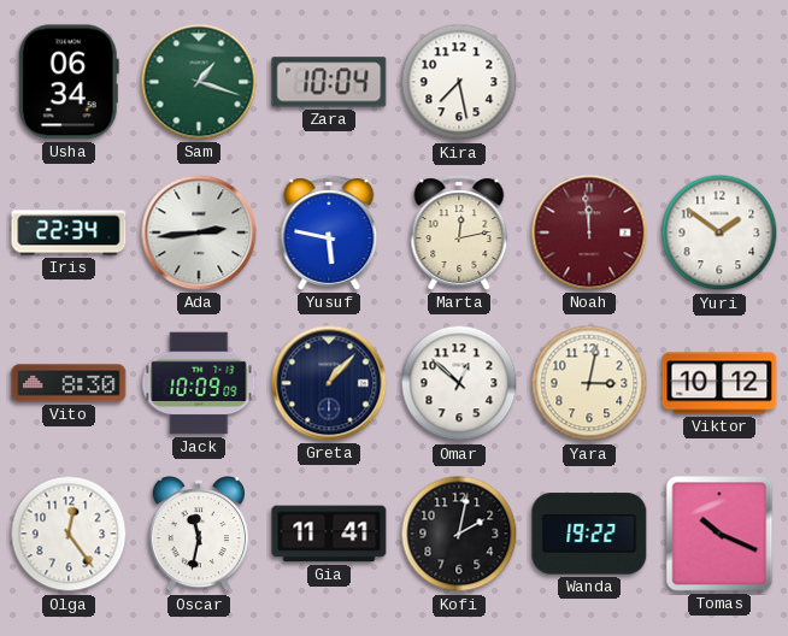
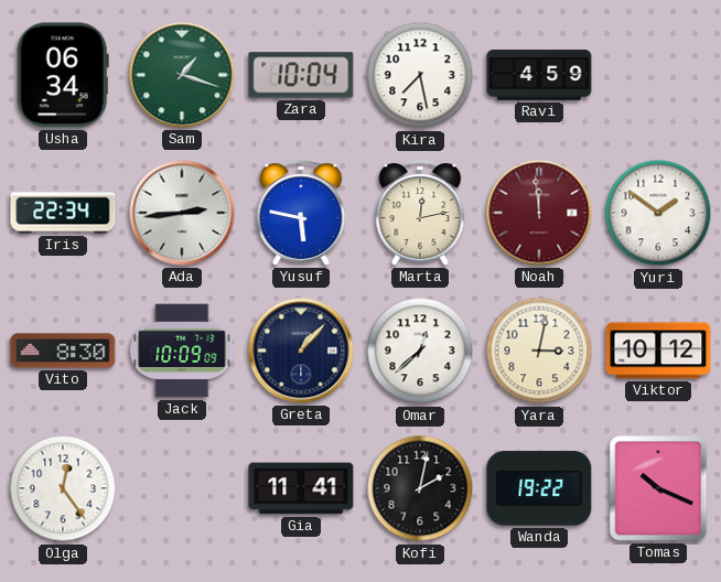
Ravi: none -> 4:59 (539, 75)
Omar: 12:52 -> 12:38 (420, 351)
Oscar: 11:32 -> none (199, 535)
